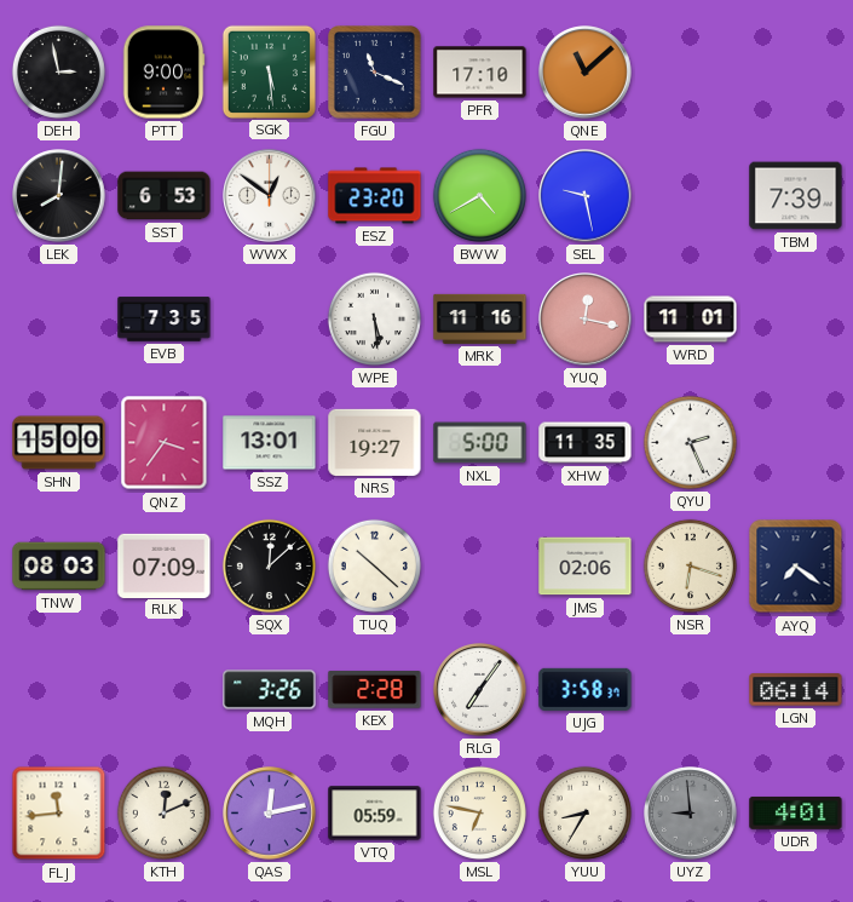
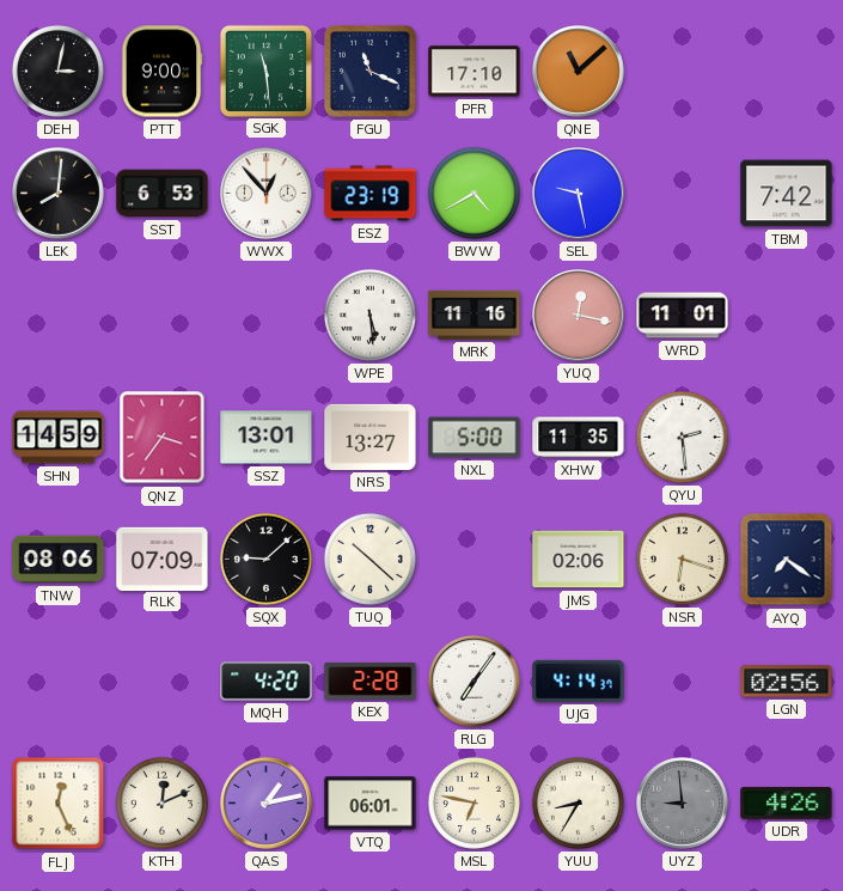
DEH: 2:58 -> 3:02 (57, 71)
SGK: 5:29 -> 11:29 (265, 71)
WWX: 12:51 -> 12:53 (267, 194)
ESZ: 23:20 -> 23:19 (371, 194)
TBM: 7:39 -> 7:42 (787, 194)
EVB: 7:35 -> none (165, 320)
SHN: 15:00 -> 14:59 (59, 438)
NRS: 19:27 -> 13:27 (371, 437)
QYU: 2:26 -> 2:29 (682, 437)
TNW: 08:03 -> 08:06 (59, 560)
SQX: 12:08 -> 9:08 (265, 559)
MQH: 3:26 -> 4:20 (267, 682)
UJG: 3:58 -> 4:14 (579, 681)
LGN: 06:14 -> 02:56 (787, 682)
FLJ: 11:44 -> 12:26 (59, 804)
QAS: 12:13 -> 1:13 (267, 804)
VTQ: 05:59 -> 06:01 (371, 804)
UDR: 4:01 -> 4:26 (787, 802)
